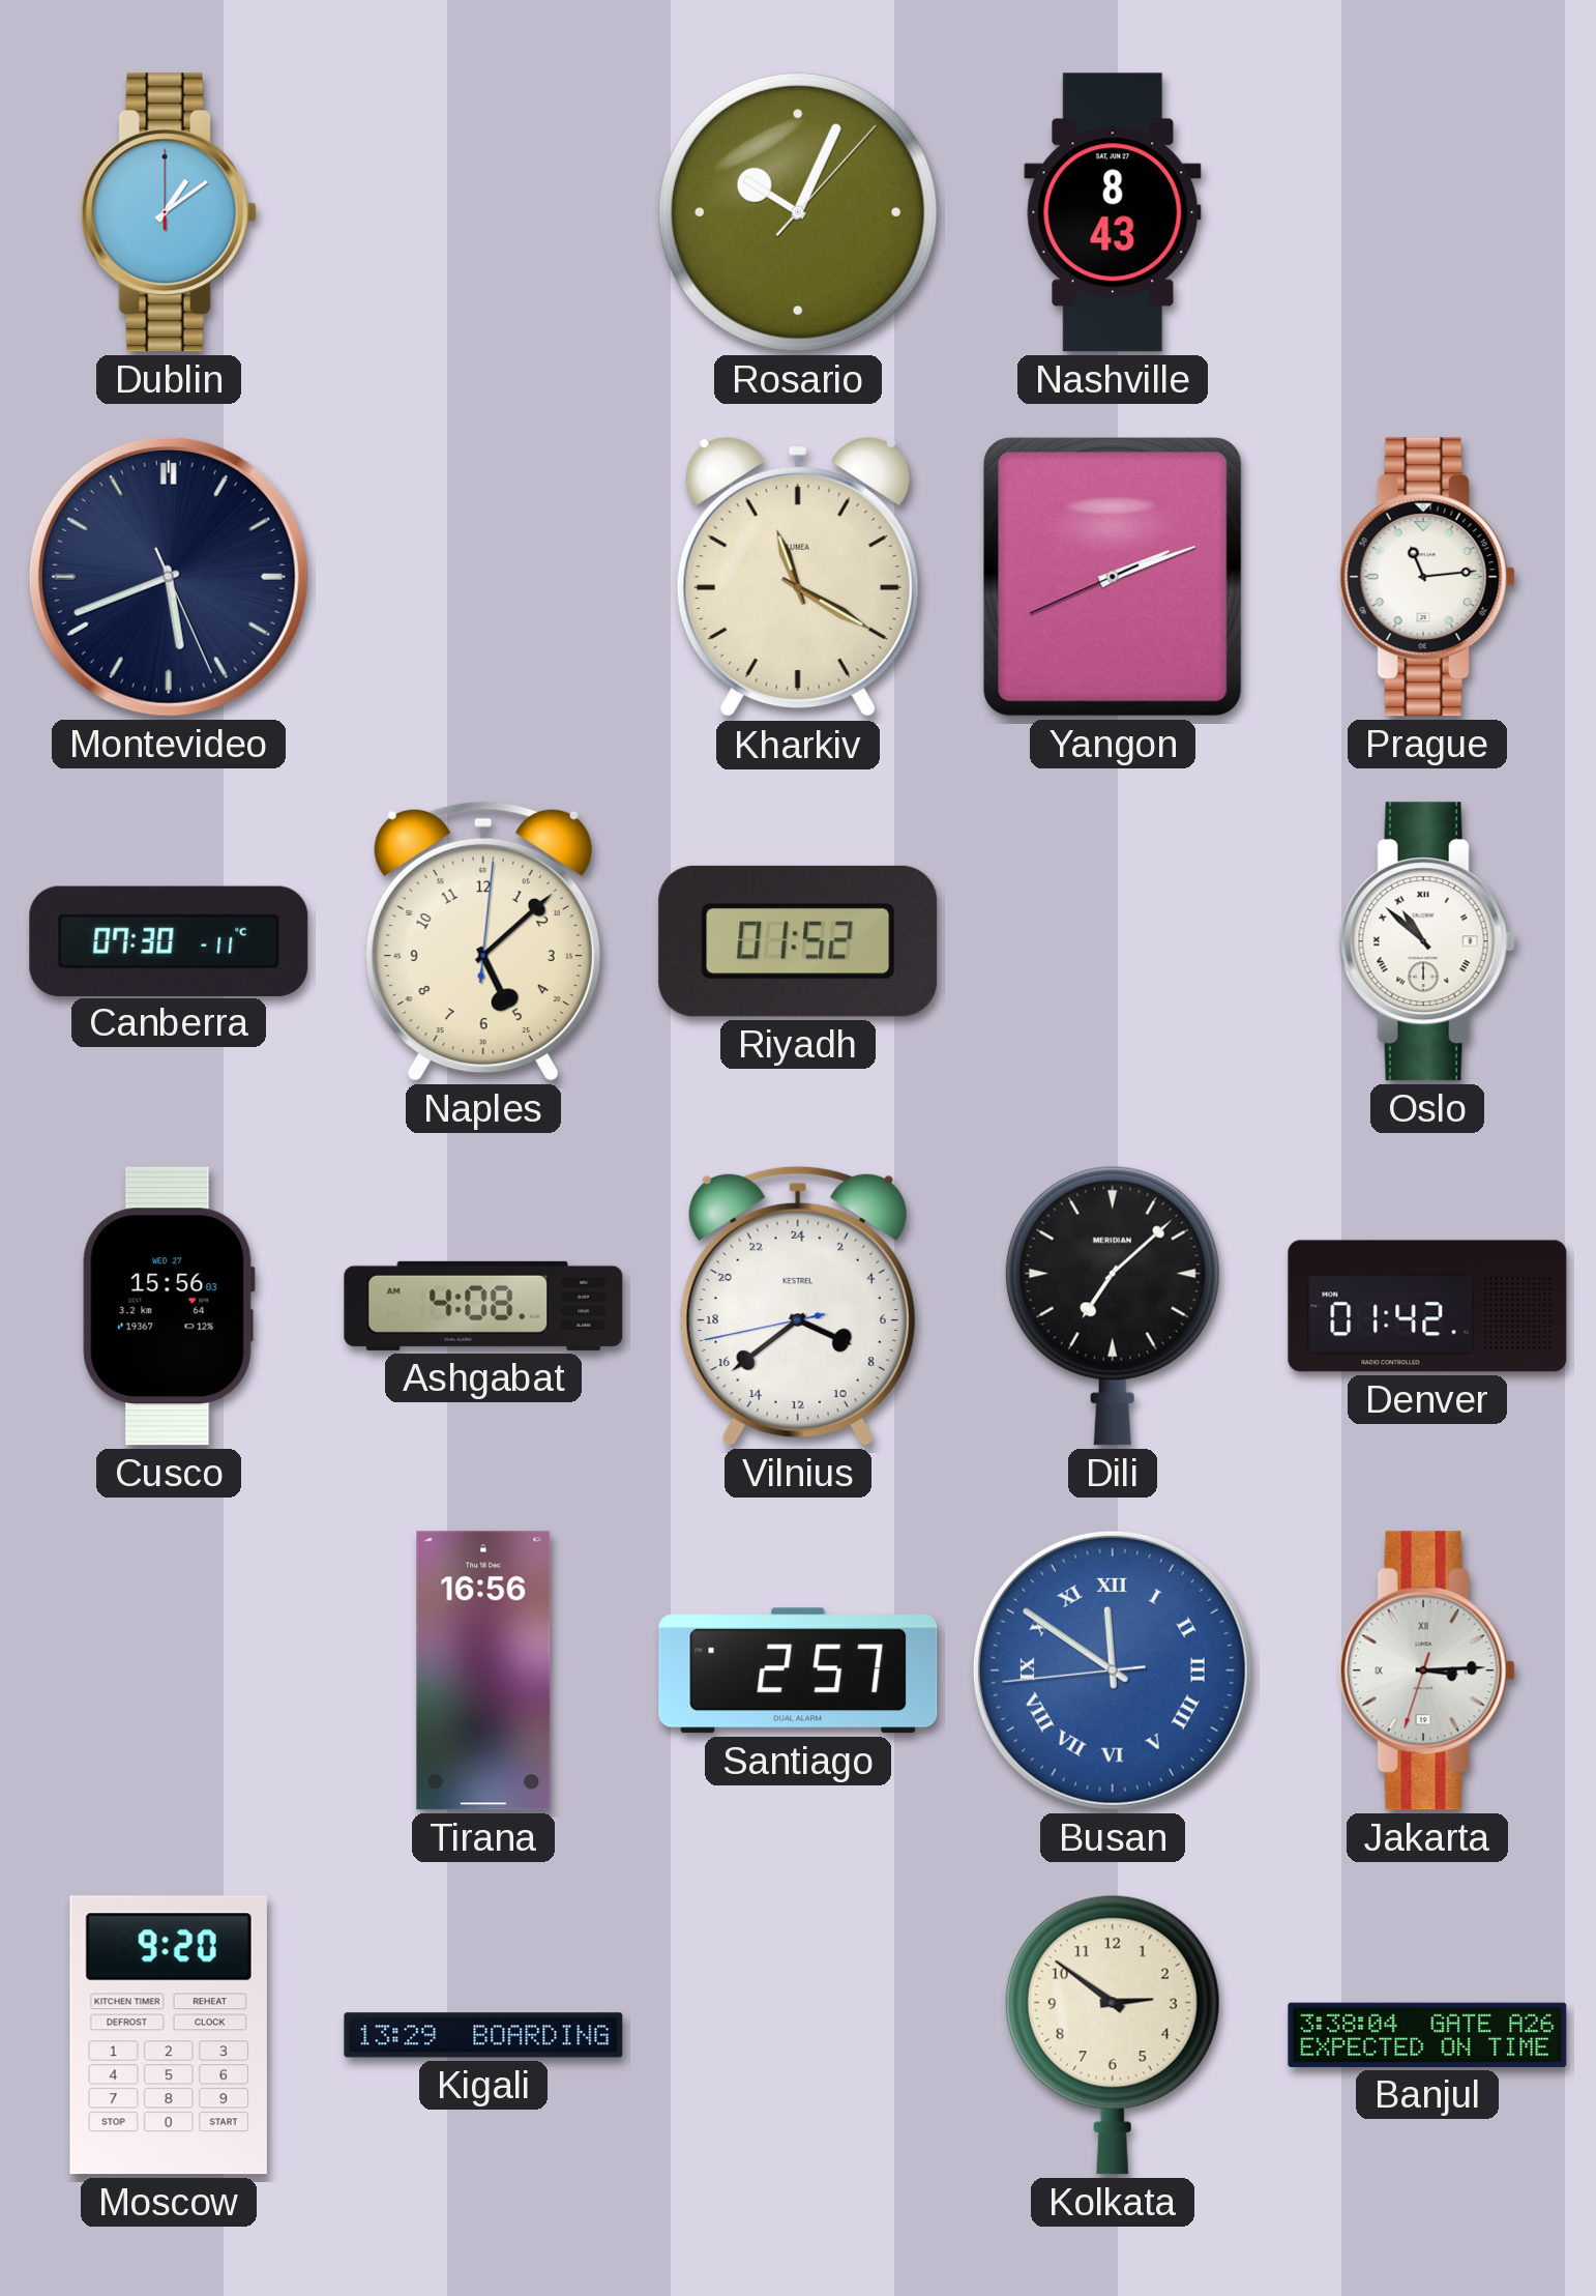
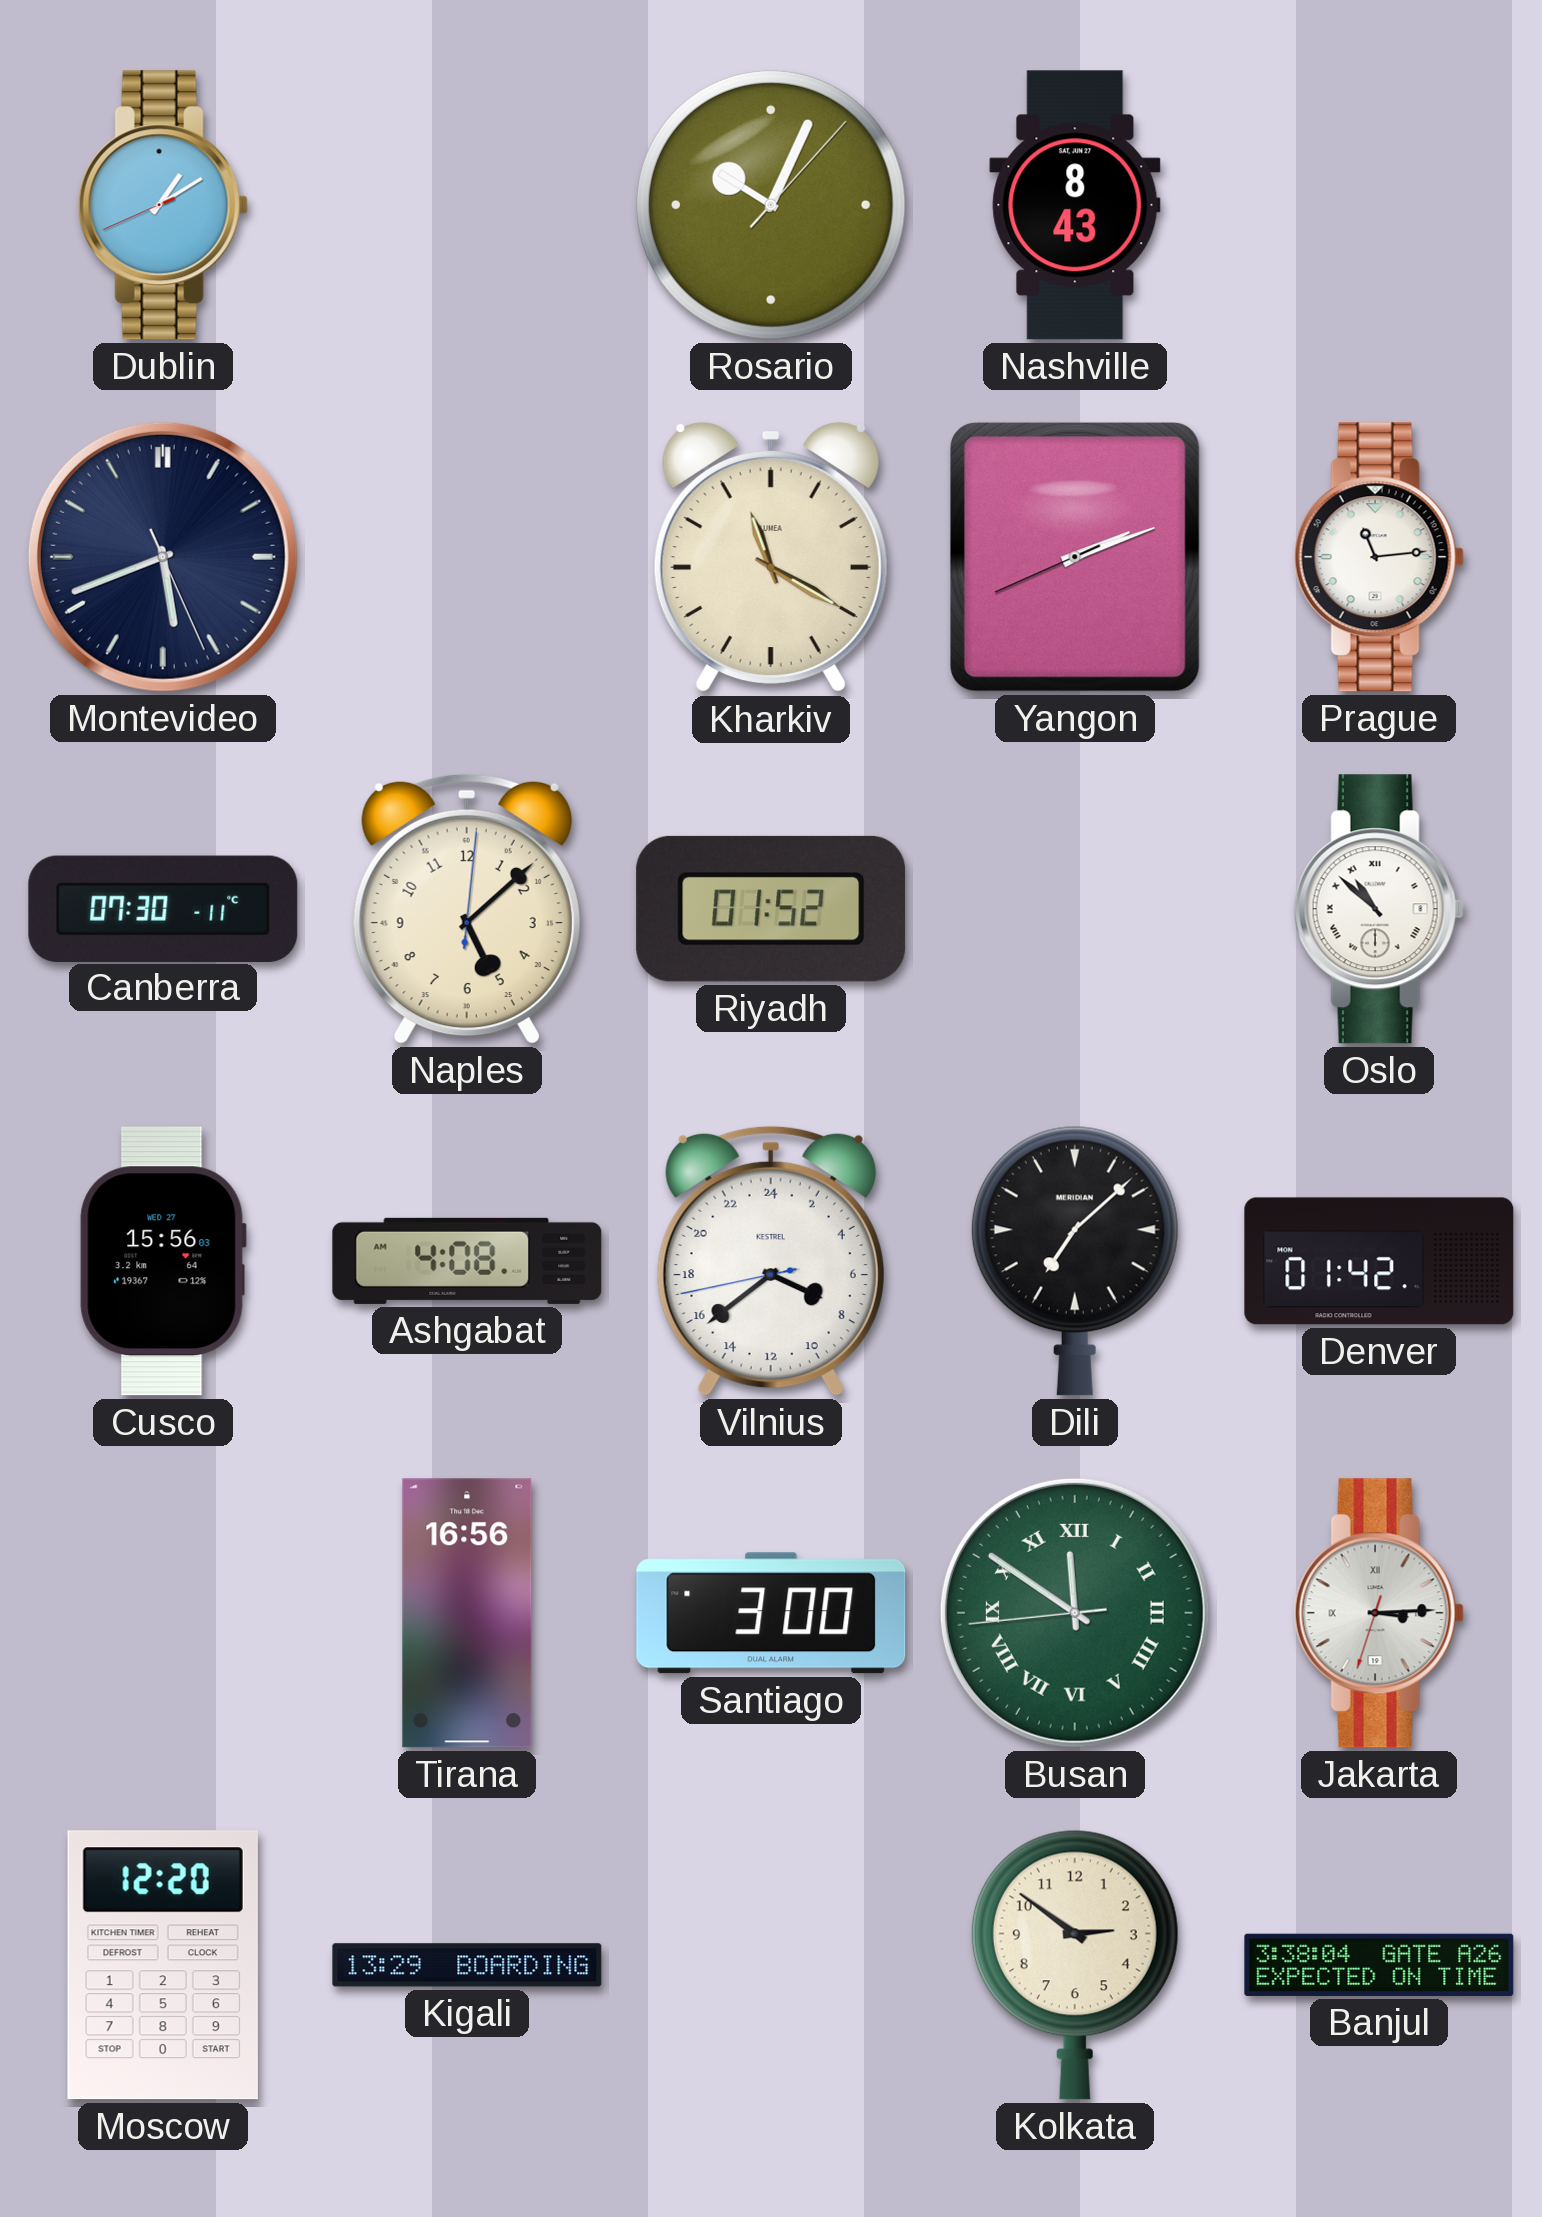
Dublin: 1:09:00 -> 1:09:41 (163, 205)
Santiago: 2:57 -> 3:00 (771, 1613)
Busan dial: blue -> green (1075, 1613)
Moscow: 9:20 -> 12:20 (163, 1965)
